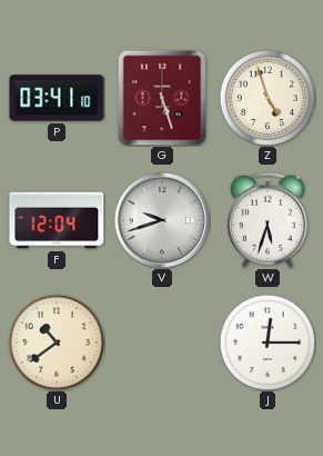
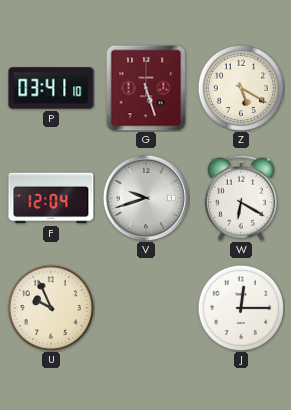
Z: 4:57 -> 5:20 (241, 88)
W: 5:33 -> 6:20 (241, 198)
U: 10:39 -> 9:56 (51, 308)
